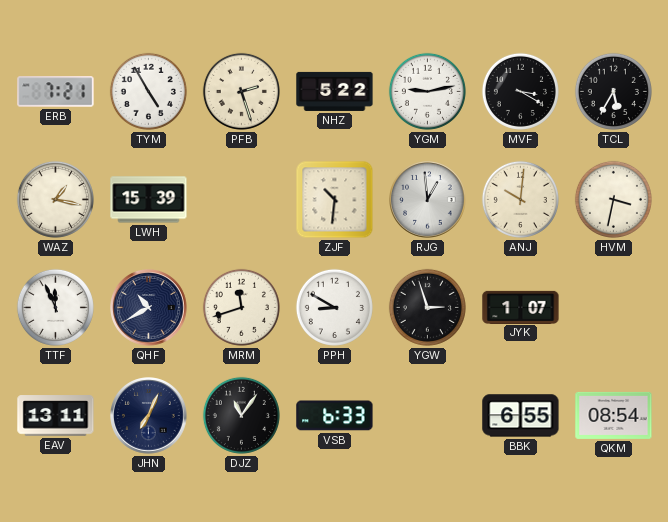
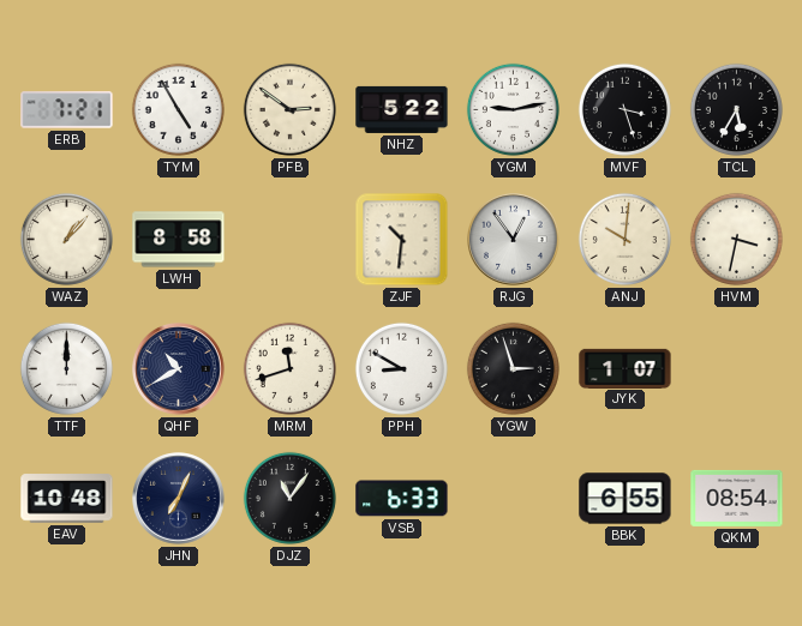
PFB: 2:27 -> 2:51 (289, 109)
MVF: 3:20 -> 3:27 (624, 109)
WAZ: 1:17 -> 1:07 (66, 239)
LWH: 15:39 -> 8:58 (179, 240)
RJG: 12:59 -> 12:54 (514, 240)
TTF: 11:56 -> 12:00 (66, 368)
EAV: 13:11 -> 10:48 (67, 499)
